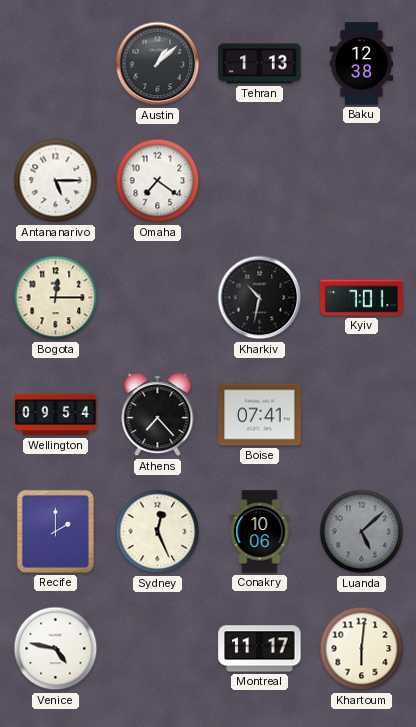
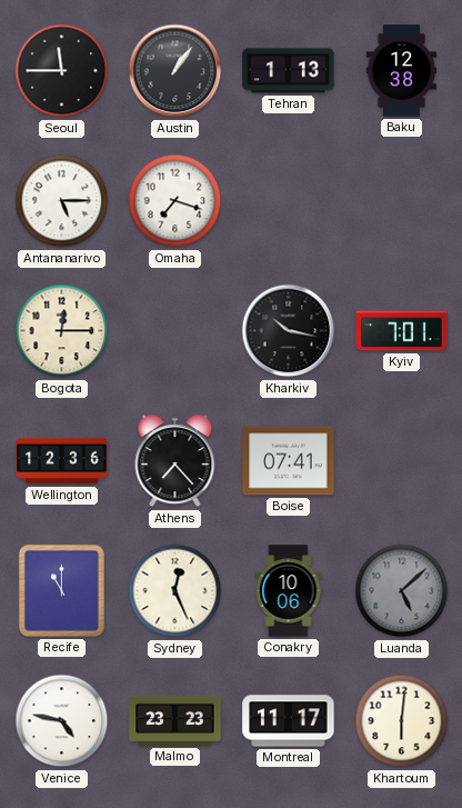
Seoul: none -> 11:45 (62, 71)
Austin: 1:08 -> 1:06 (175, 71)
Omaha: 7:21 -> 7:18 (175, 201)
Kharkiv: 10:32 -> 10:17 (289, 331)
Wellington: 09:54 -> 12:36 (62, 461)
Recife: 2:00 -> 11:00 (61, 590)
Malmo: none -> 23:23 (175, 720)
